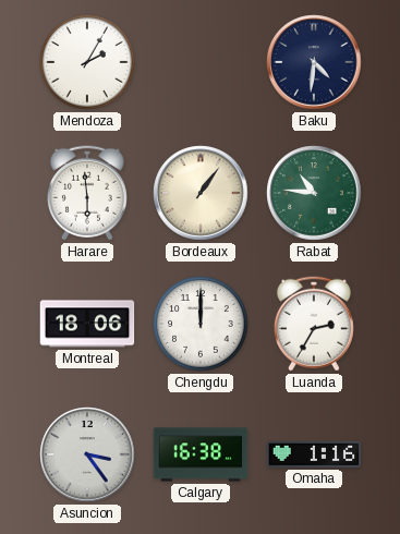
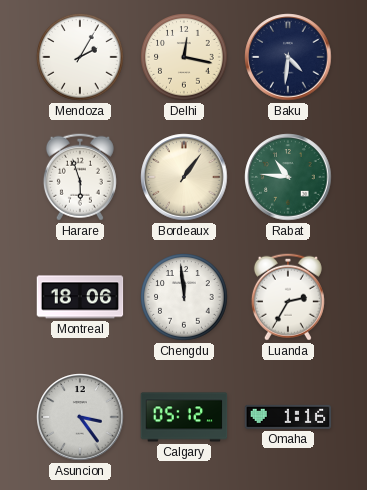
Delhi: none -> 12:17 (184, 57)
Harare: 5:59 -> 5:57 (80, 177)
Chengdu: 12:00 -> 11:59 (184, 297)
Calgary: 16:38 -> 05:12 (184, 417)
